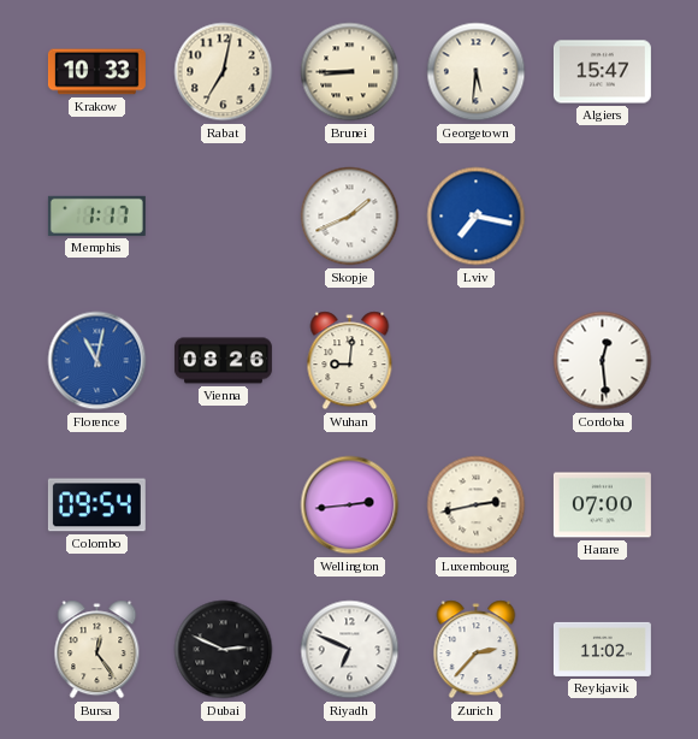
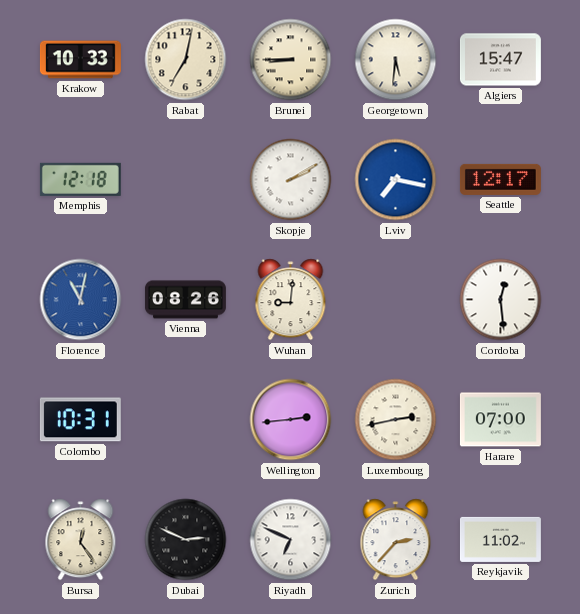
Memphis: 1:17 -> 12:18 (80, 179)
Skopje: 1:41 -> 2:10 (291, 180)
Seattle: none -> 12:17 (500, 179)
Colombo: 09:54 -> 10:31 (80, 420)
